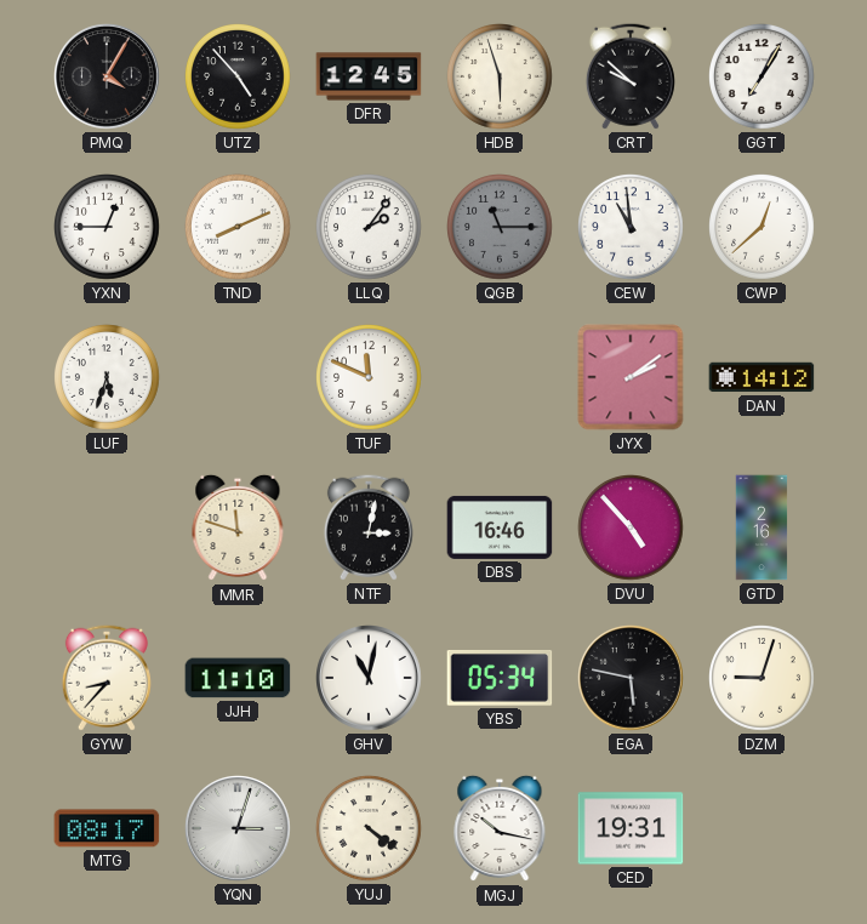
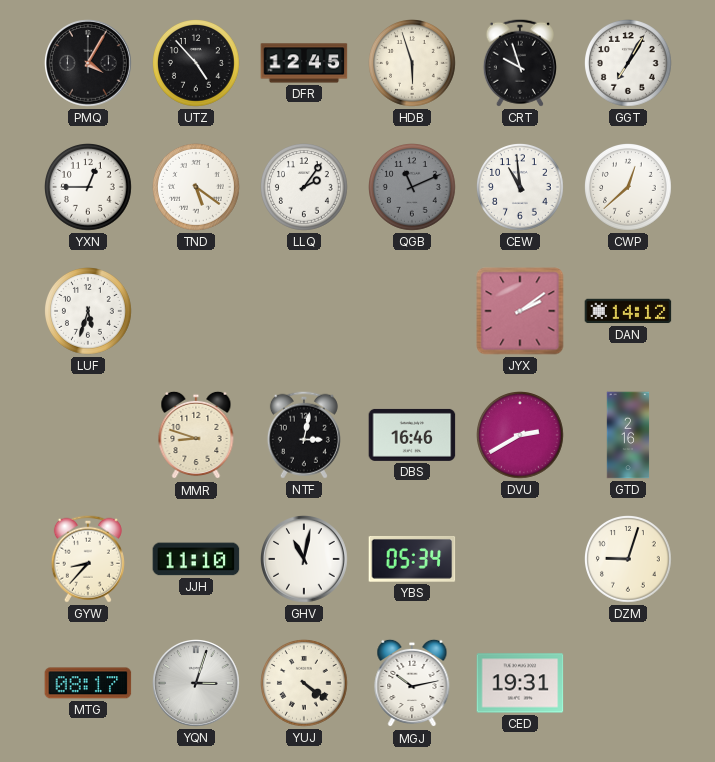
CRT: 9:52 -> 9:57 (520, 63)
TND: 8:11 -> 5:21 (197, 188)
QGB: 11:15 -> 11:11 (413, 188)
TUF: 11:49 -> none (370, 378)
MMR: 11:48 -> 8:48 (196, 435)
DVU: 4:53 -> 2:40 (521, 436)
EGA: 5:47 -> none (631, 678)
MGJ: 10:17 -> 10:13 (412, 683)
